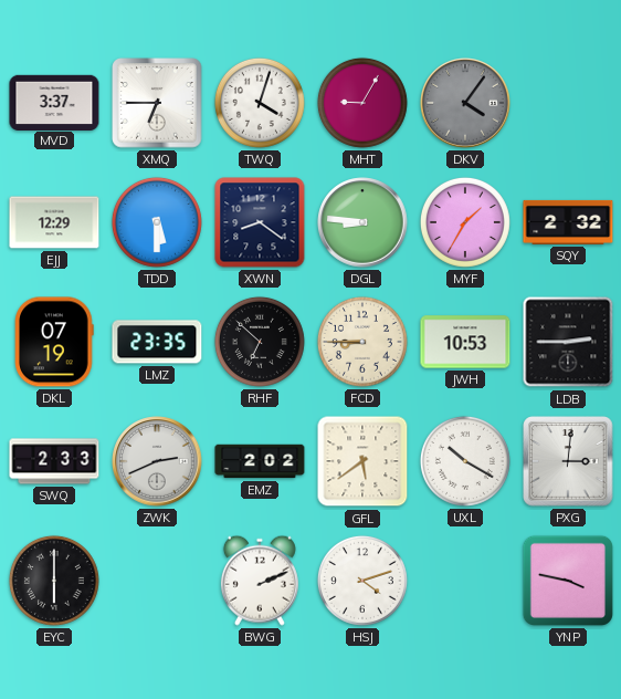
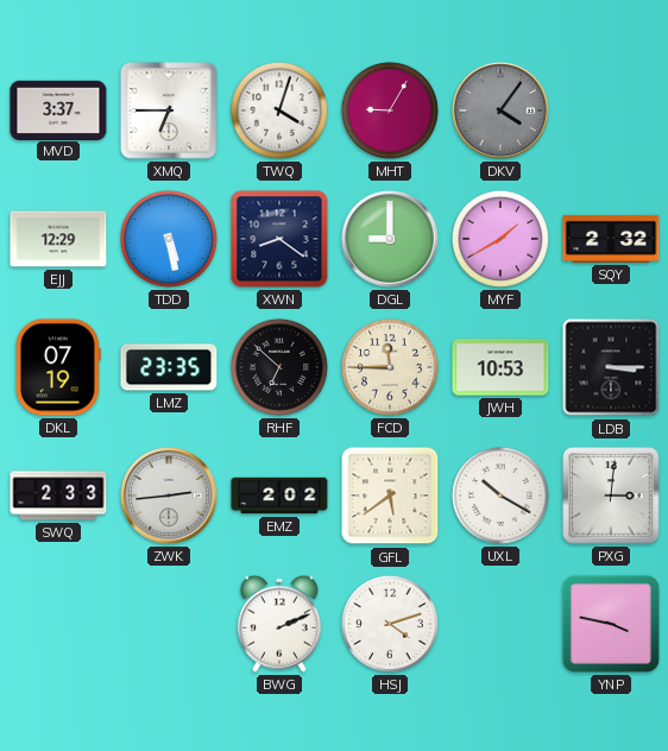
TDD: 5:30 -> 5:28 (169, 239)
DGL: 8:46 -> 9:00 (390, 239)
MYF: 1:35 -> 1:40 (500, 239)
FCD: 8:45 -> 11:45 (390, 367)
LDB: 2:45 -> 3:15 (611, 367)
ZWK: 2:41 -> 2:44 (169, 496)
EYC: 6:00 -> none (54, 581)
